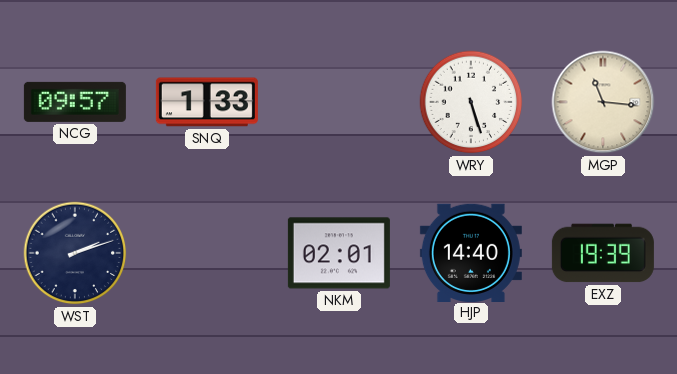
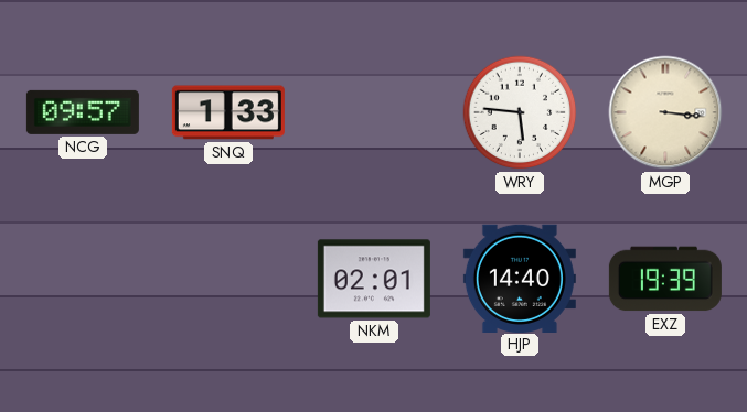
WRY: 5:27 -> 5:46 (520, 112)
MGP: 11:16 -> 3:16 (665, 112)
WST: 2:12 -> none (75, 253)
